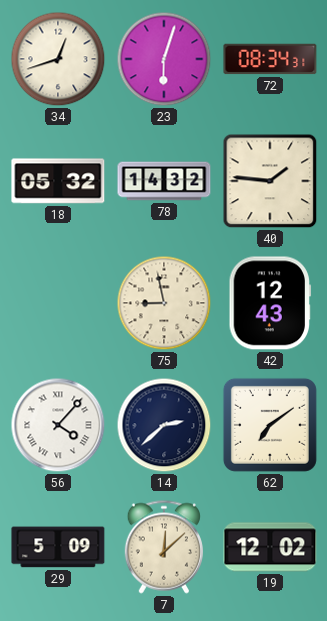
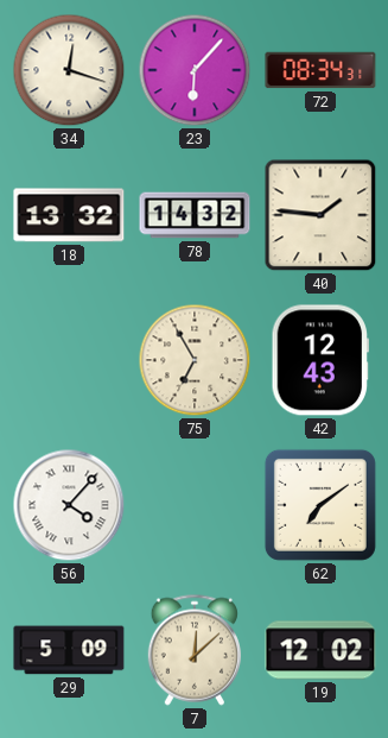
34: 12:42 -> 12:18 (69, 70)
23: 6:03 -> 6:07 (195, 70)
18: 05:32 -> 13:32 (69, 215)
75: 8:58 -> 6:55 (195, 360)
14: 2:38 -> none (164, 425)
